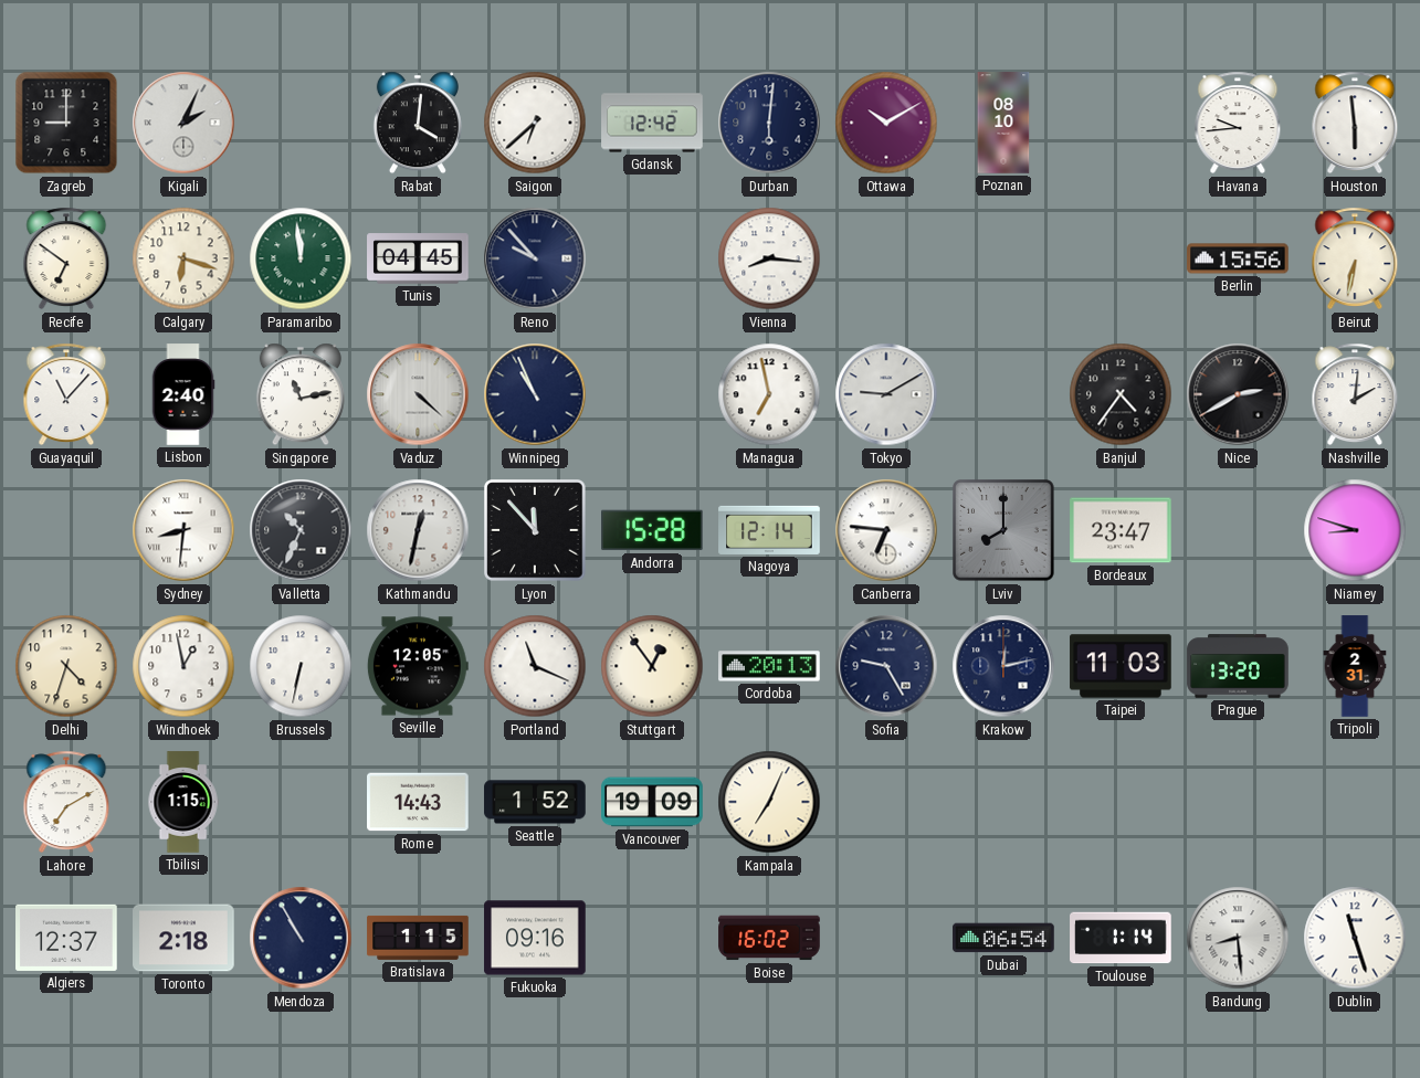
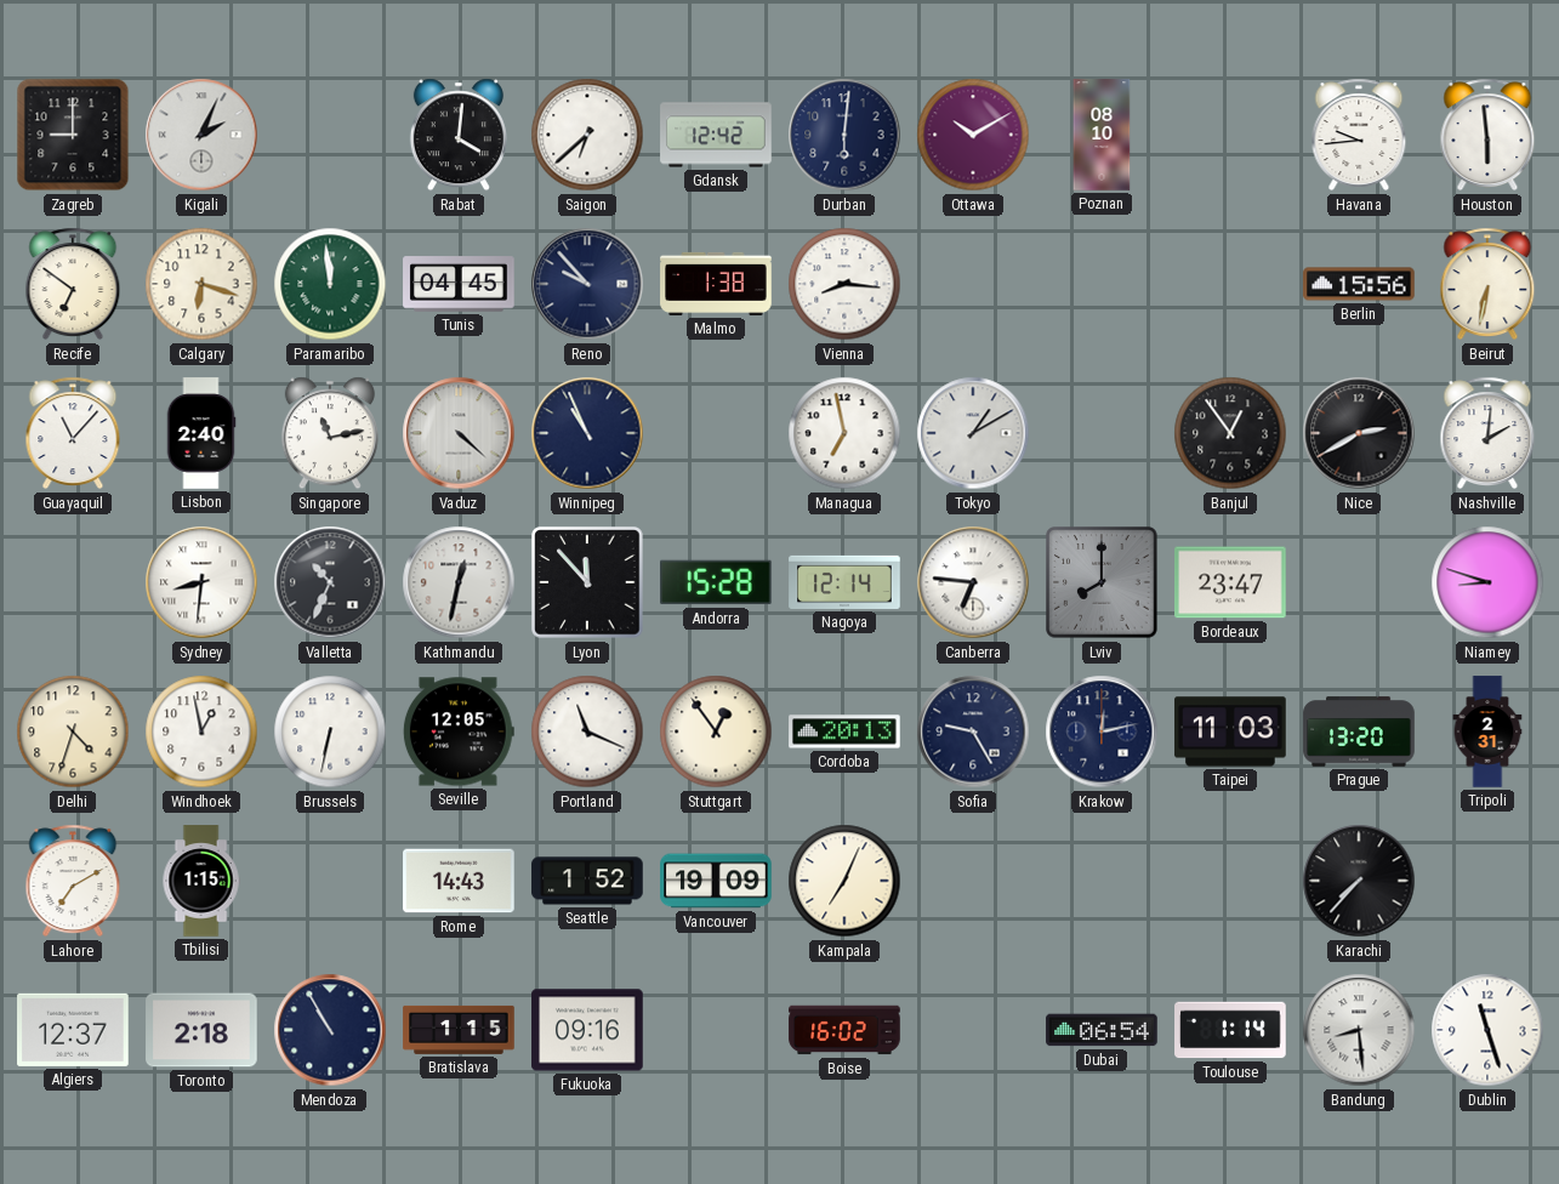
Malmo: none -> 1:38 (716, 284)
Tokyo: 9:10 -> 1:10 (973, 433)
Banjul: 4:36 -> 12:54 (1230, 433)
Karachi: none -> 7:37 (1359, 881)
